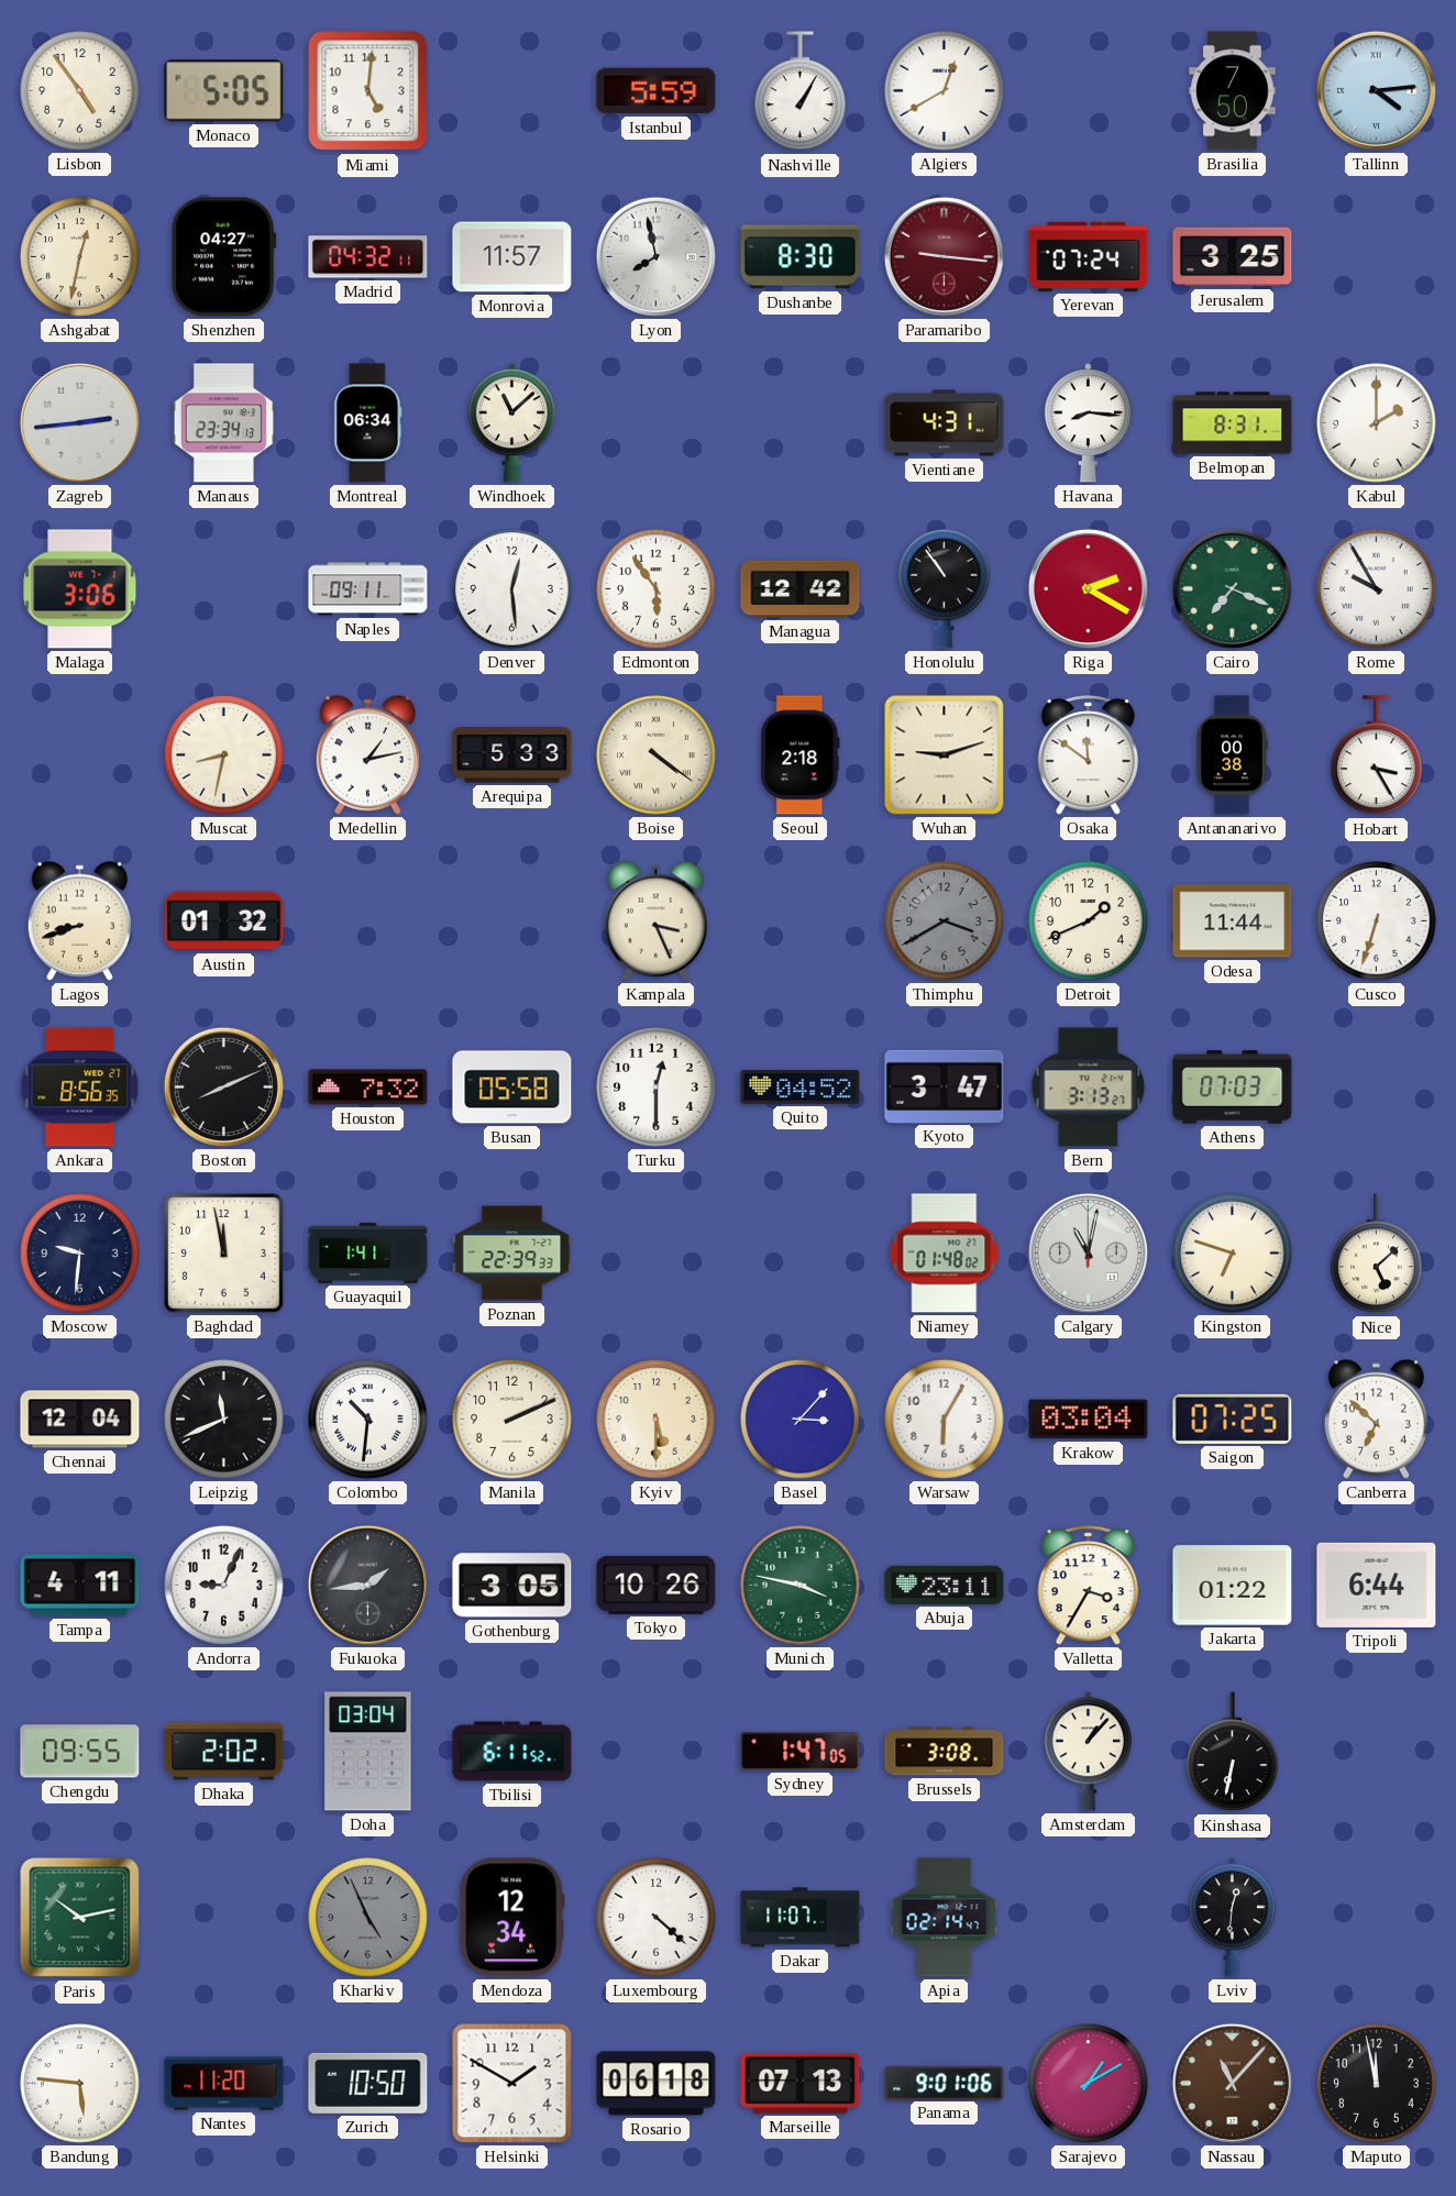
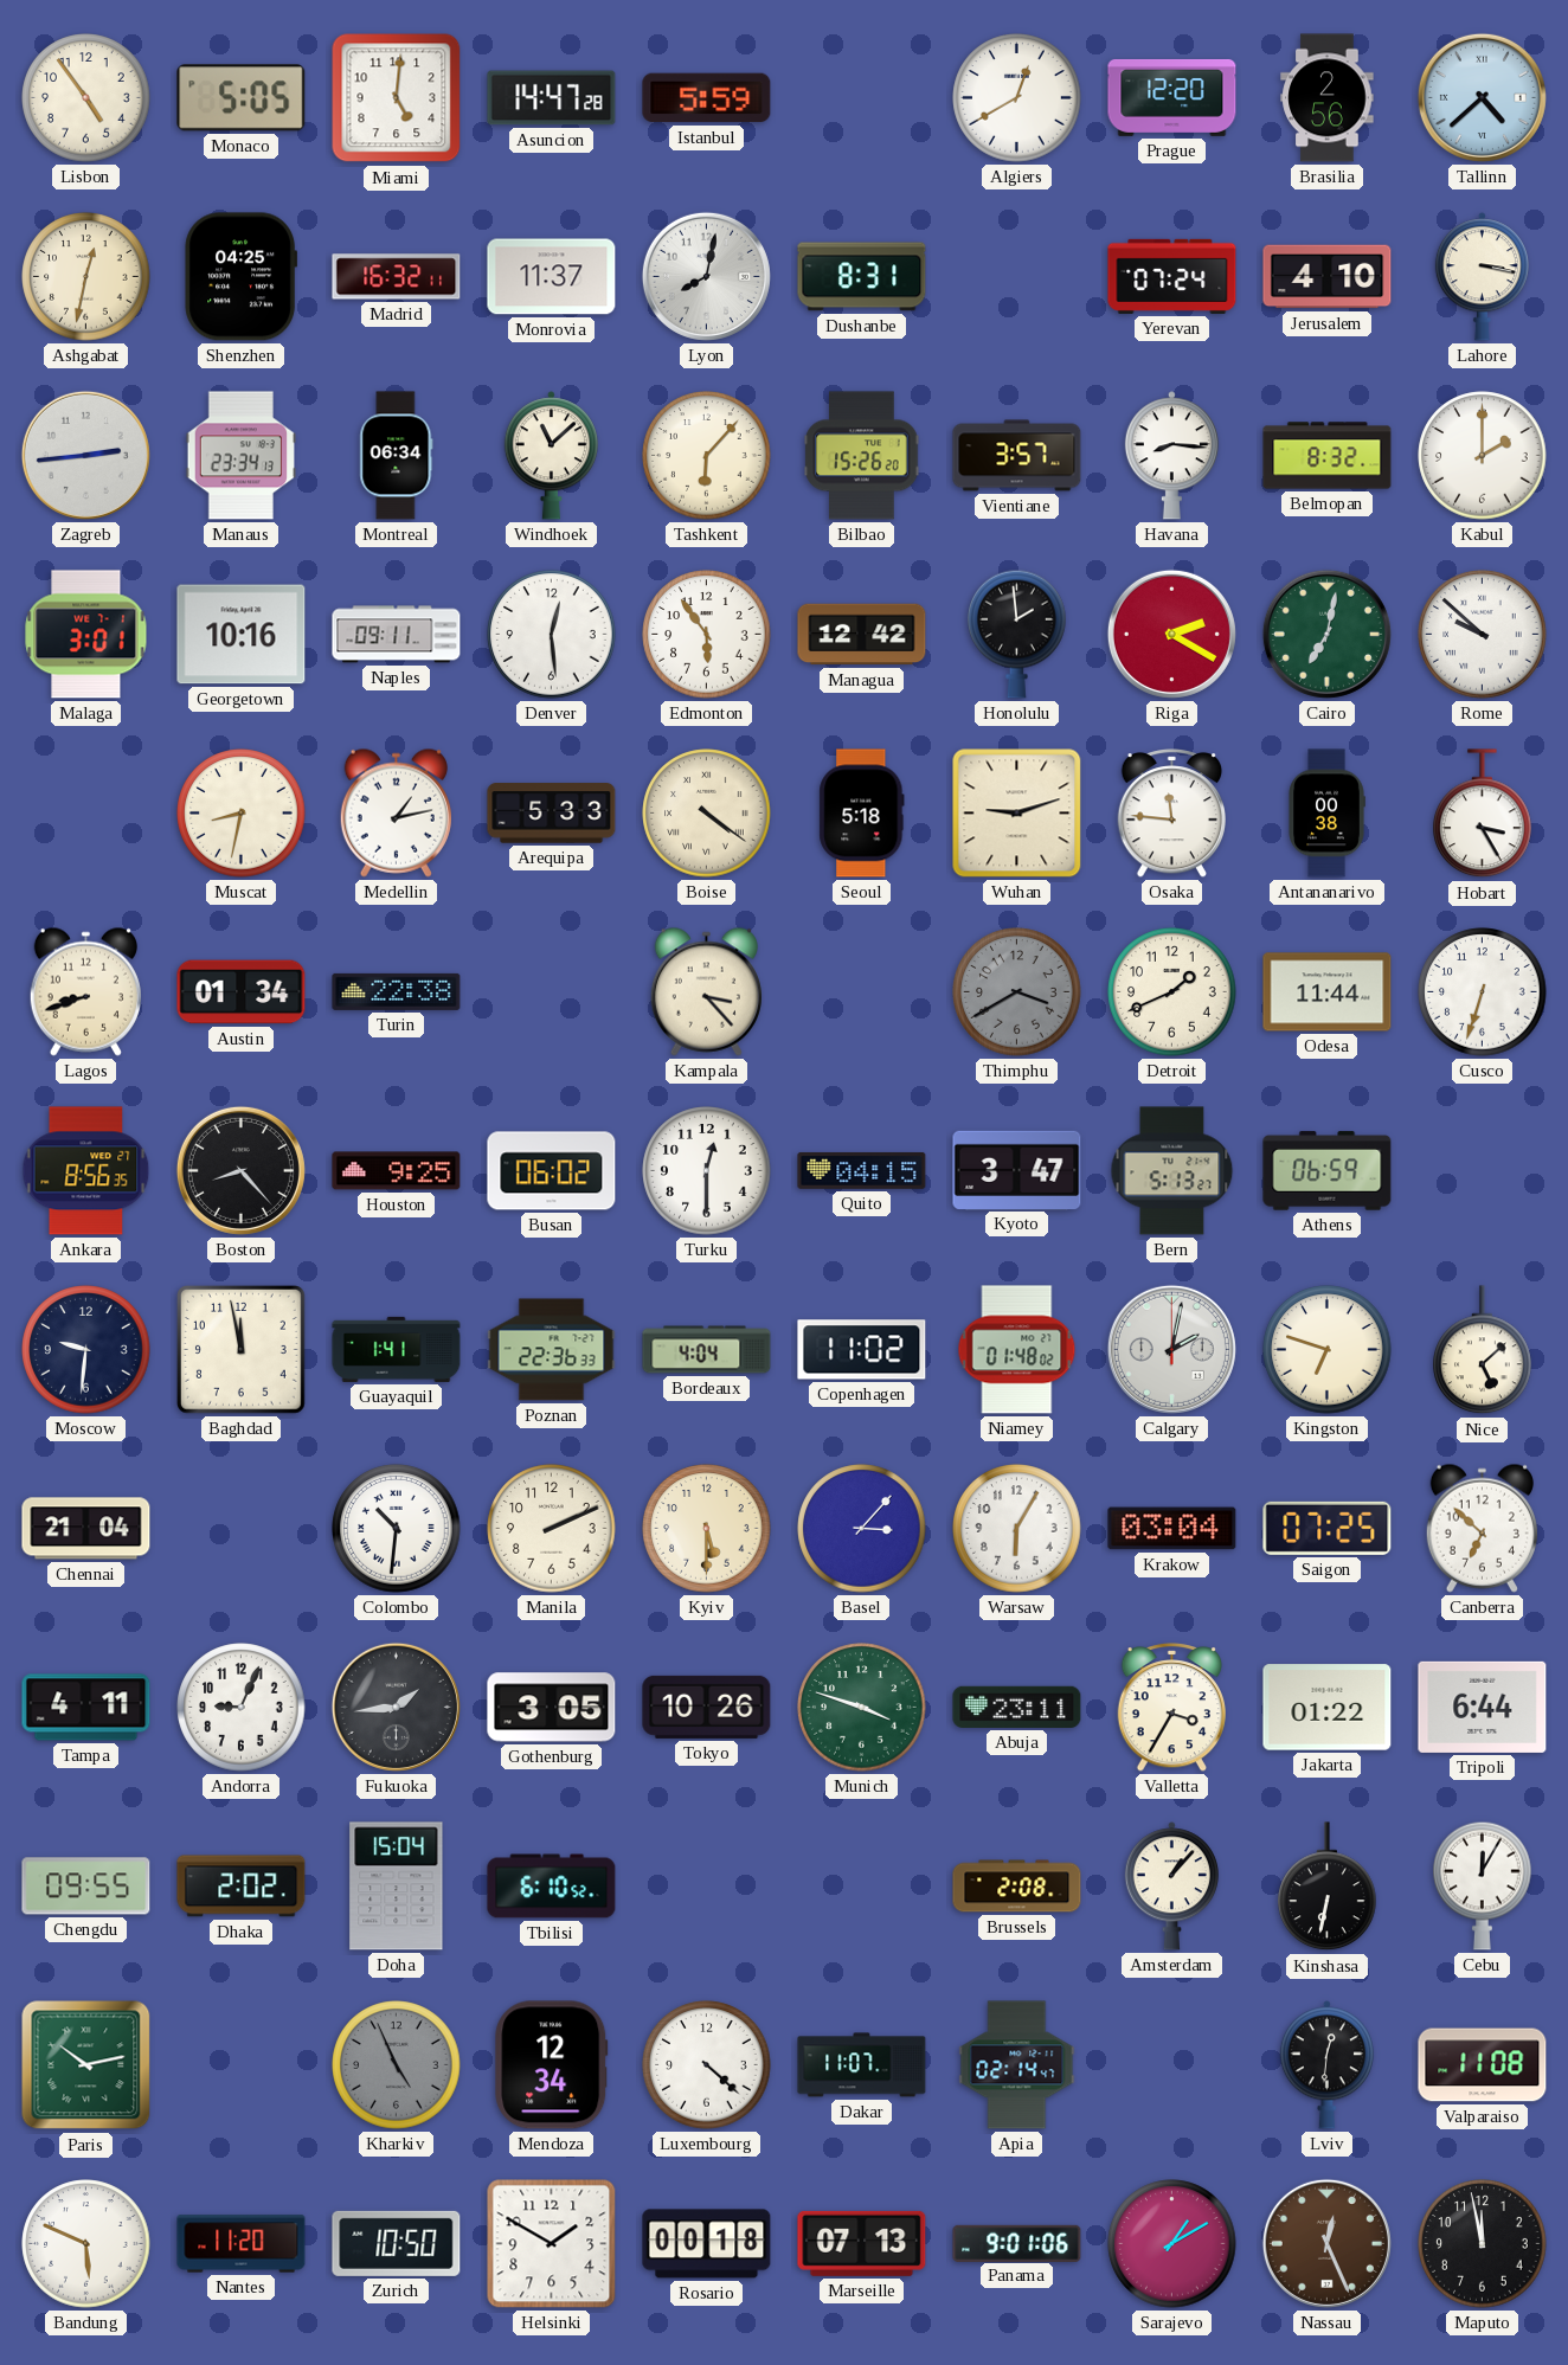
Asuncion: none -> 14:47 (552, 98)
Nashville: 1:05 -> none (801, 91)
Prague: none -> 12:20 (1172, 97)
Brasilia: 7:50 -> 2:56 (1328, 98)
Tallinn: 4:14 -> 4:38 (1482, 97)
Shenzhen: 04:27 -> 04:25 (242, 277)
Madrid: 04:32 -> 16:32 (397, 277)
Monrovia: 11:57 -> 11:37 (552, 277)
Lyon: 7:58 -> 8:02 (706, 276)
Dushanbe: 8:30 -> 8:31 (862, 277)
Paramaribo: 9:16 -> none (944, 256)
Jerusalem: 3:25 -> 4:10 (1328, 277)
Lahore: none -> 3:17 (1482, 277)
Tashkent: none -> 6:07 (707, 456)
Bilbao: none -> 15:26 (862, 456)
Vientiane: 4:31 -> 3:57 (1017, 456)
Belmopan: 8:31 -> 8:32 (1328, 456)
Malaga: 3:06 -> 3:01 (86, 635)
Georgetown: none -> 10:16 (242, 635)
Honolulu: 10:54 -> 1:59 (1017, 634)
Cairo: 7:19 -> 7:02 (1326, 634)
Rome: 9:55 -> 9:52 (1483, 635)
Seoul: 2:18 -> 5:18 (862, 814)
Osaka: 11:51 -> 11:46 (1172, 814)
Austin: 01:32 -> 01:34 (242, 992)
Turin: none -> 22:38 (397, 991)
Kampala: 3:26 -> 3:23 (706, 991)
Boston: 8:11 -> 8:23 (240, 1170)
Houston: 7:32 -> 9:25 (397, 1171)
Busan: 05:58 -> 06:02 (552, 1171)
Quito: 04:52 -> 04:15 (862, 1170)
Bern: 3:13 -> 5:13 (1172, 1171)
Athens: 07:03 -> 06:59 (1328, 1171)
Poznan: 22:39 -> 22:36 (552, 1350)
Bordeaux: none -> 4:04 (707, 1350)
Copenhagen: none -> 11:02 (862, 1350)
Calgary: 11:02 -> 2:02 (1171, 1349)
Chennai: 12:04 -> 21:04 (86, 1529)
Leipzig: 11:41 -> none (224, 1420)
Munich: 3:47 -> 3:48 (862, 1708)
Doha: 03:04 -> 15:04 (397, 1887)
Tbilisi: 6:11 -> 6:10 (552, 1887)
Sydney: 1:47 -> none (801, 1752)
Brussels: 3:08 -> 2:08 (1017, 1887)
Cebu: none -> 12:05 (1483, 1885)
Valparaiso: none -> 11:08 (1483, 2065)
Bandung: 5:46 -> 5:49 (86, 2244)
Rosario: 06:18 -> 00:18 (707, 2244)
Nassau: 11:07 -> 12:26 (1326, 2243)
